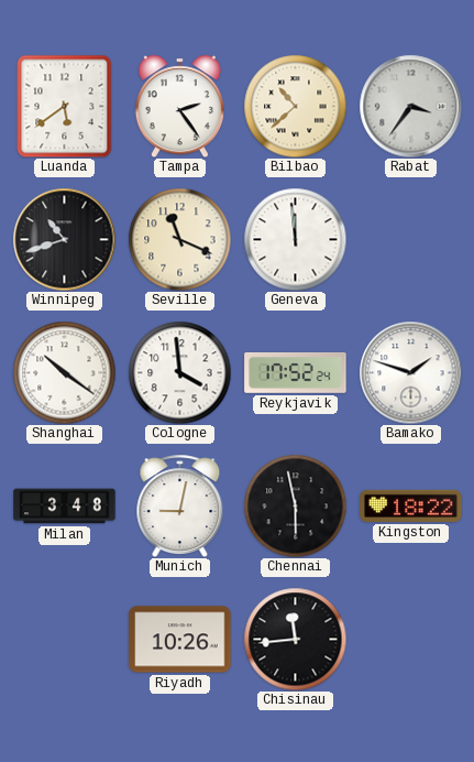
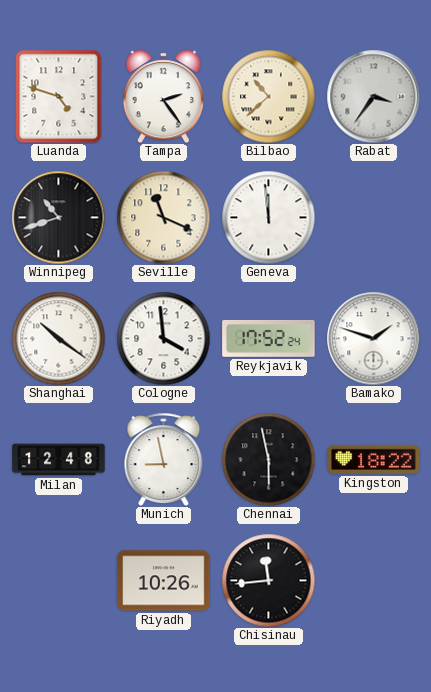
Luanda: 5:39 -> 4:48 (59, 96)
Milan: 3:48 -> 12:48 (59, 460)
Munich: 9:02 -> 8:58 (164, 459)
